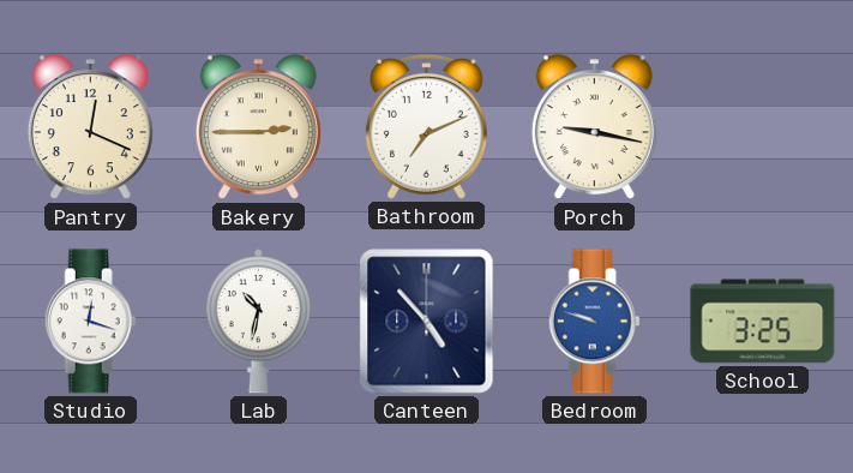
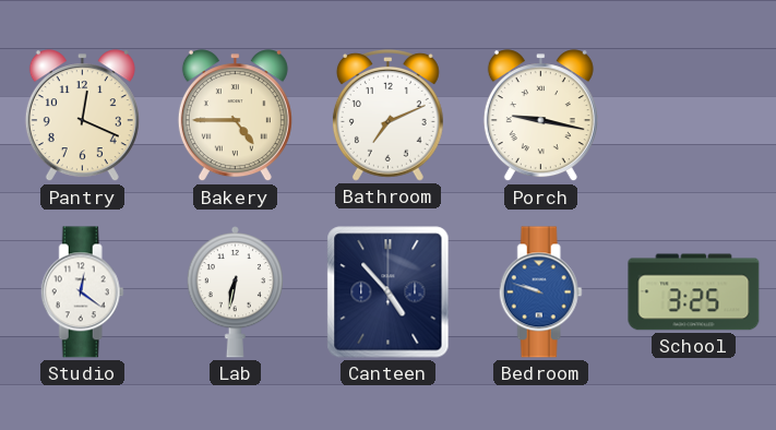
Bakery: 2:45 -> 4:45 (235, 116)
Studio: 12:18 -> 12:21 (82, 292)
Lab: 10:32 -> 6:32 (235, 292)
